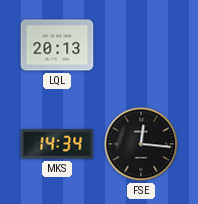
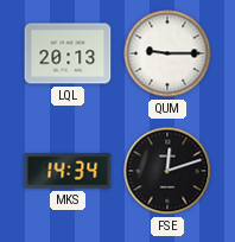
QUM: none -> 9:15 (167, 53)
FSE: 12:16 -> 12:12 (167, 171)
